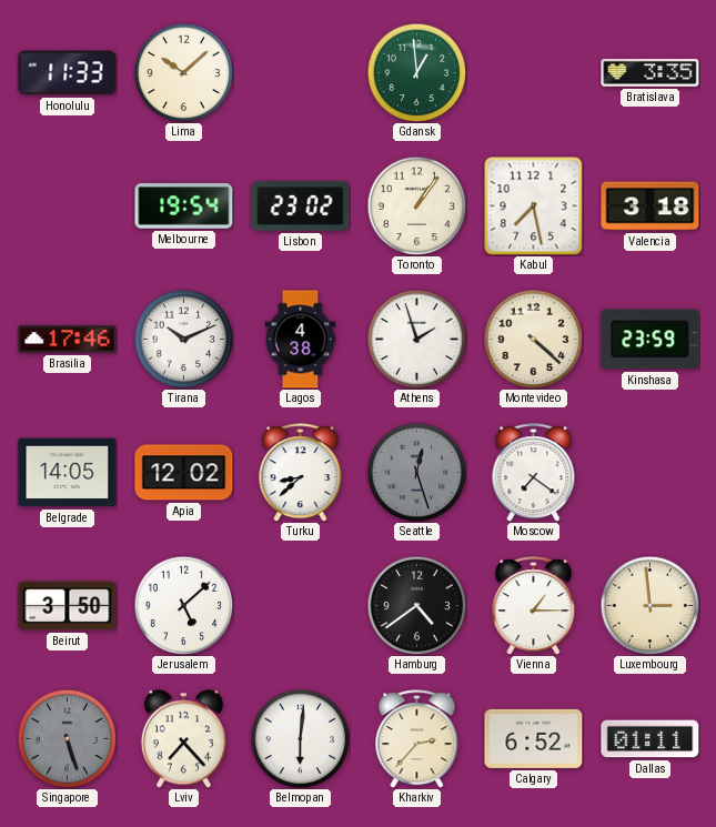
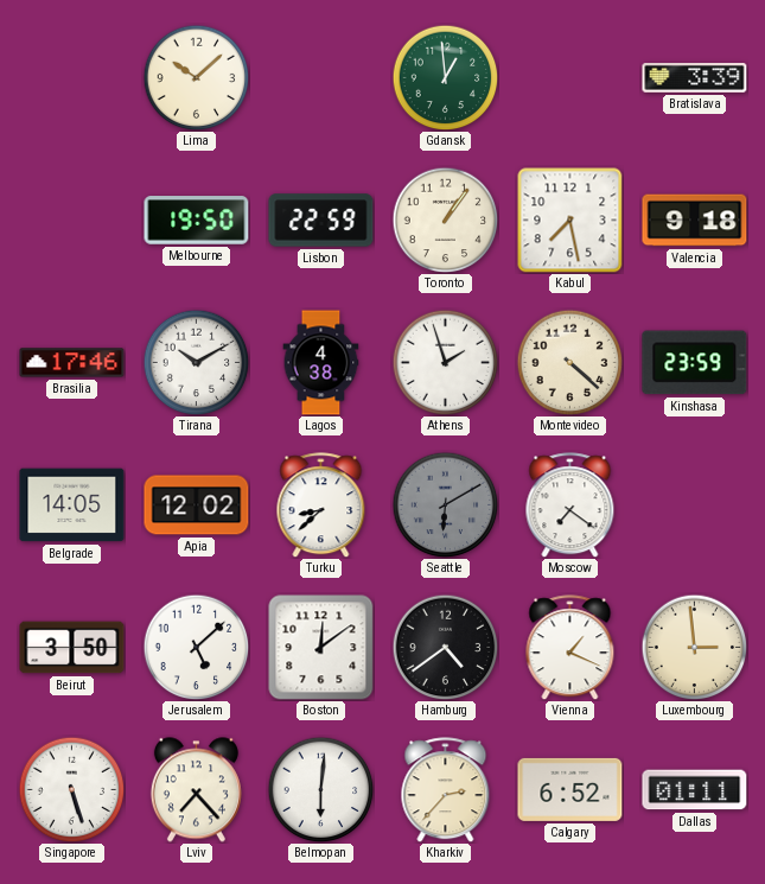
Honolulu: 11:33 -> none (68, 73)
Bratislava: 3:35 -> 3:39 (695, 78)
Melbourne: 19:54 -> 19:50 (197, 221)
Lisbon: 23:02 -> 22:59 (321, 221)
Valencia: 3:18 -> 9:18 (695, 221)
Tirana: 10:11 -> 10:10 (196, 362)
Seattle: 12:27 -> 6:10 (445, 504)
Boston: none -> 12:09 (321, 648)
Vienna: 1:15 -> 1:19 (570, 648)
Singapore dial: grey -> white (71, 789)
